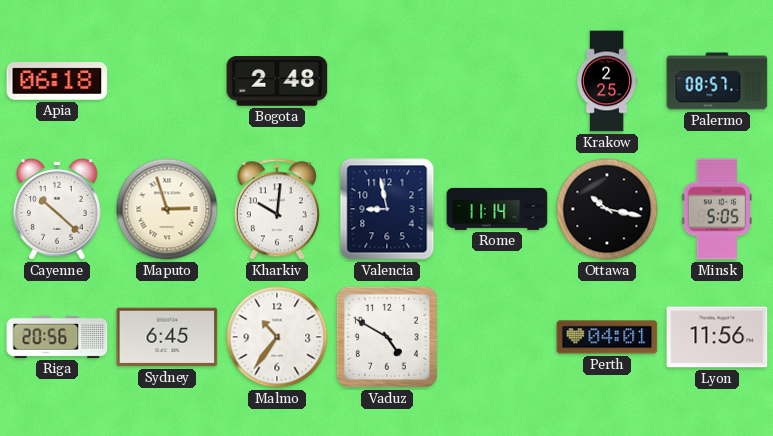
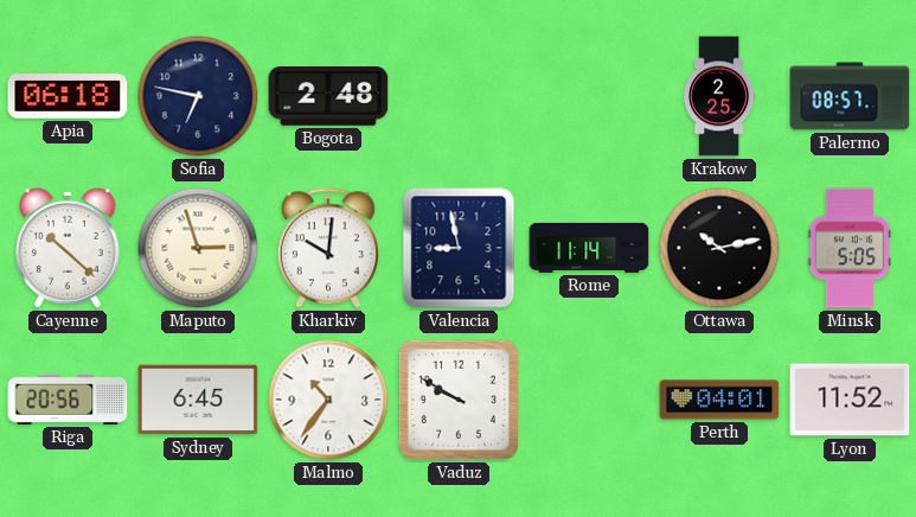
Sofia: none -> 6:47 (198, 96)
Ottawa: 10:17 -> 10:13 (719, 248)
Vaduz: 4:50 -> 9:50 (459, 400)
Lyon: 11:56 -> 11:52 (850, 400)
